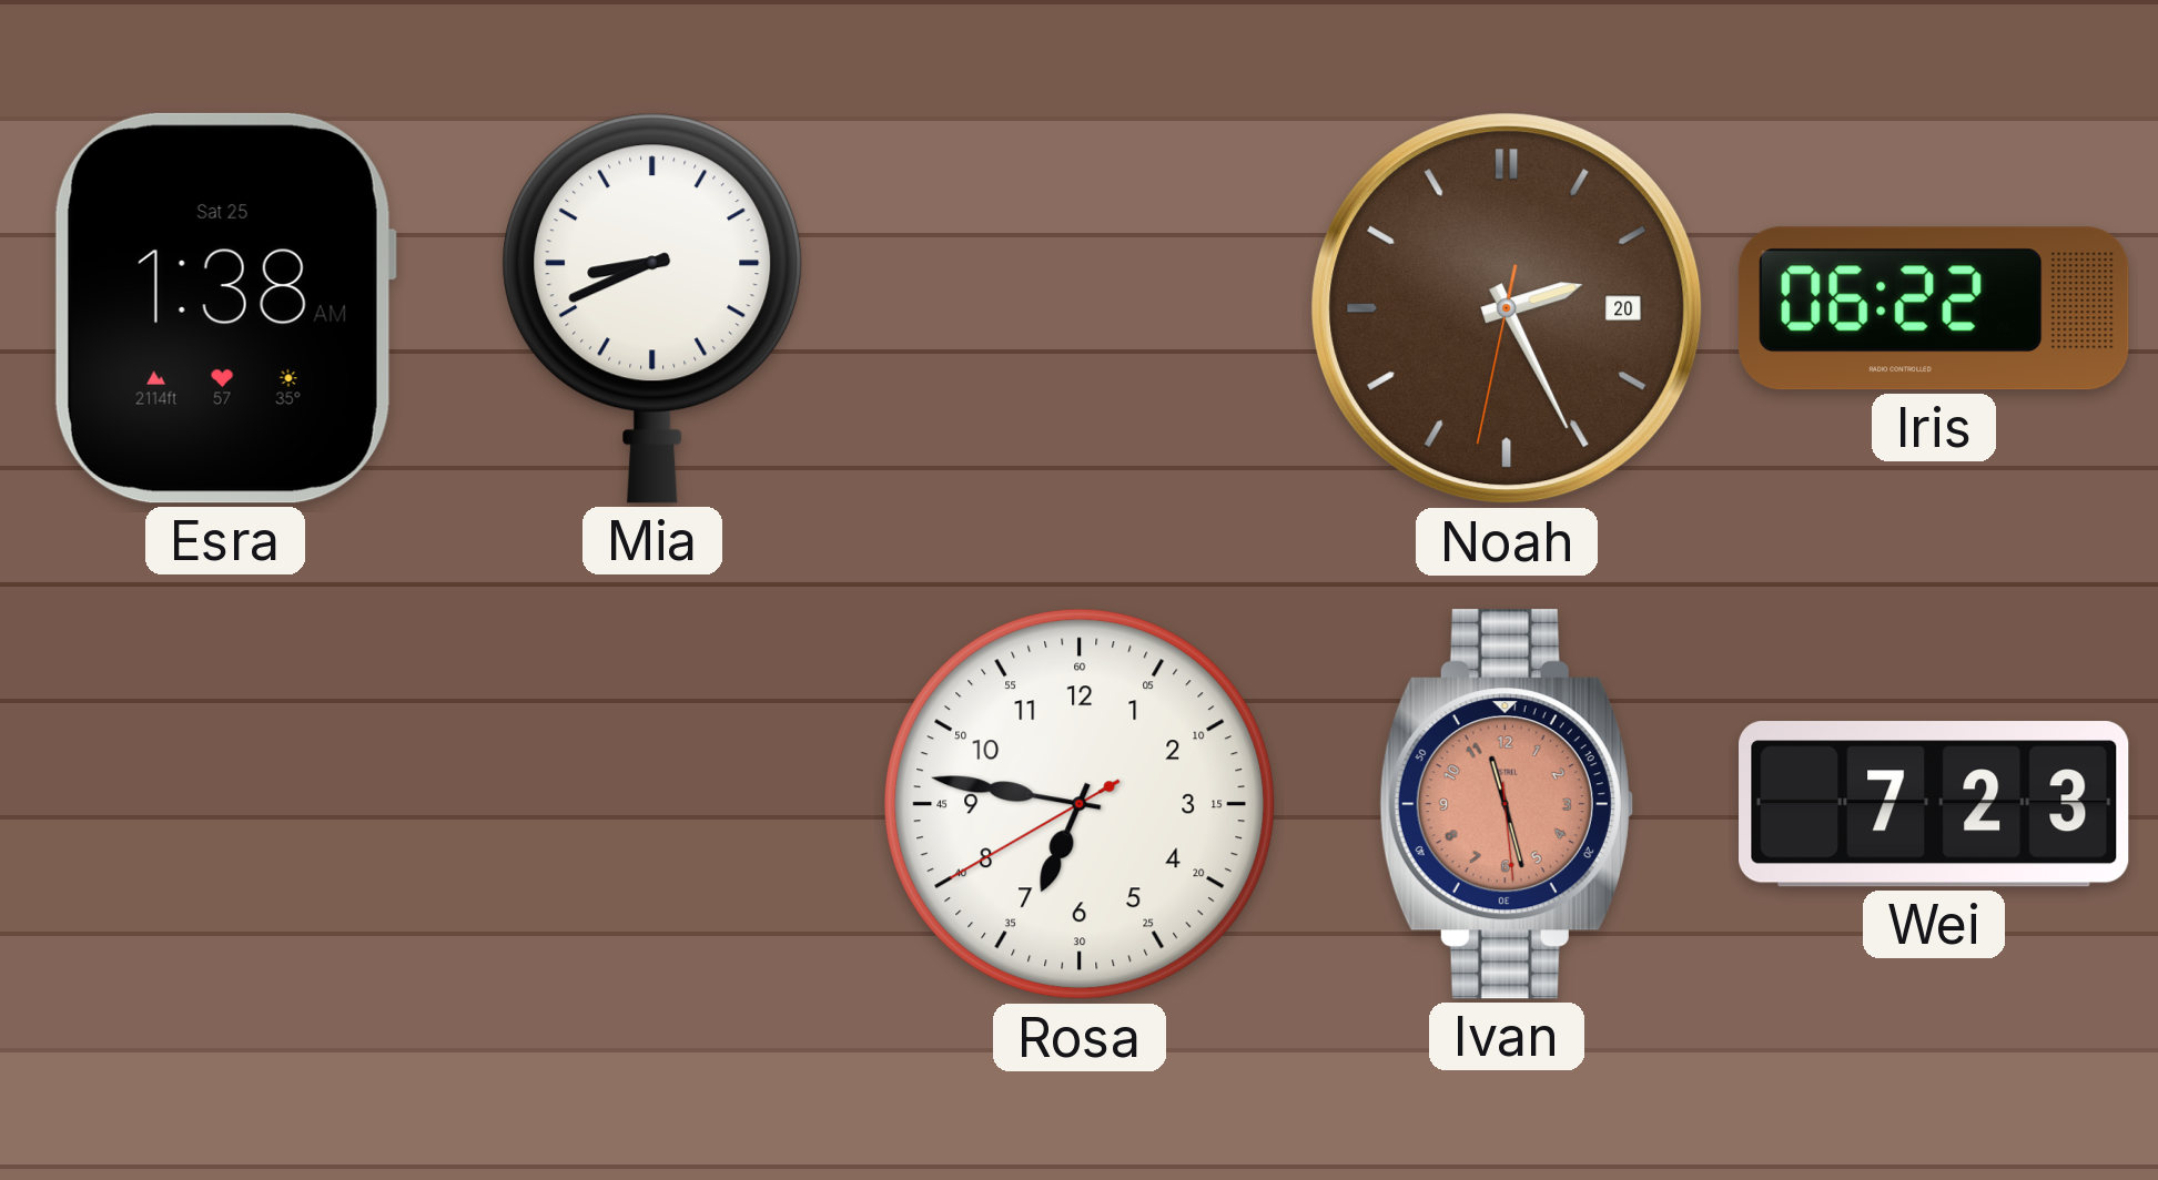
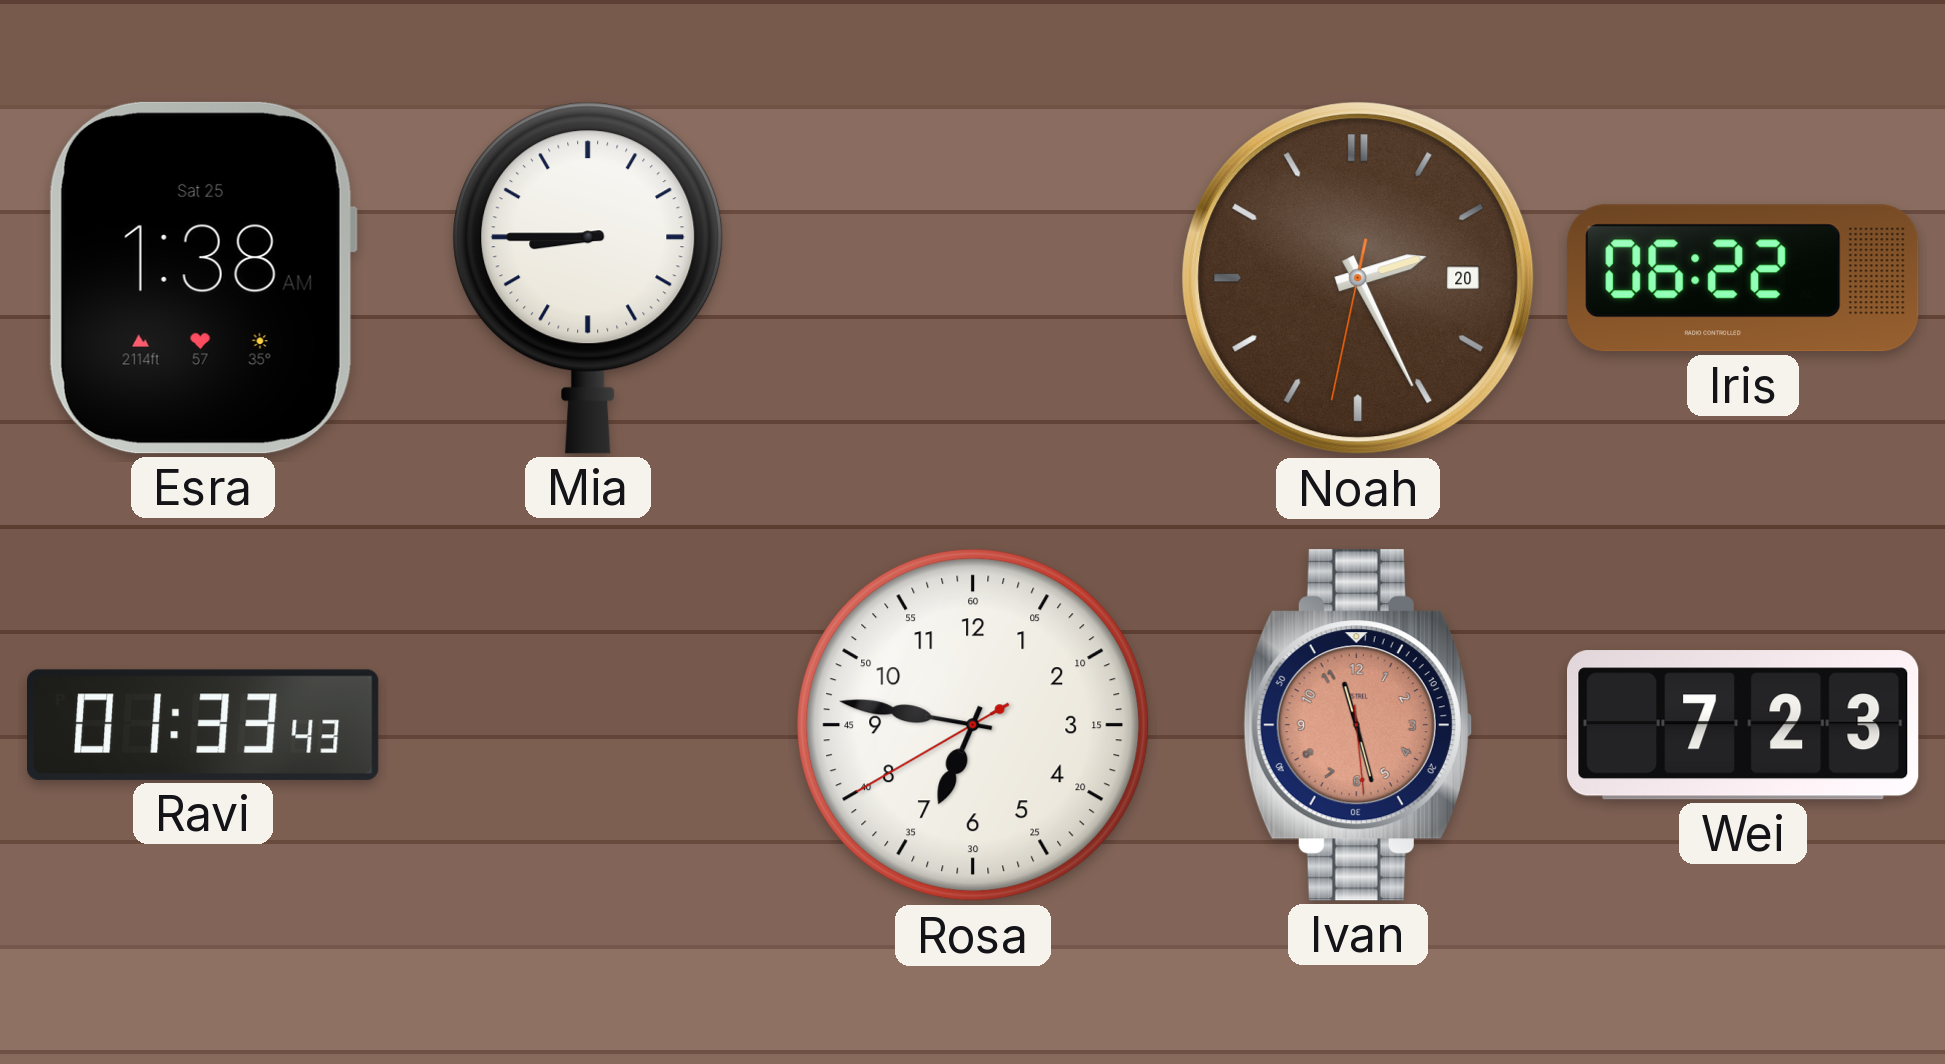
Mia: 8:41 -> 8:45 (588, 278)
Ravi: none -> 01:33 (204, 725)
